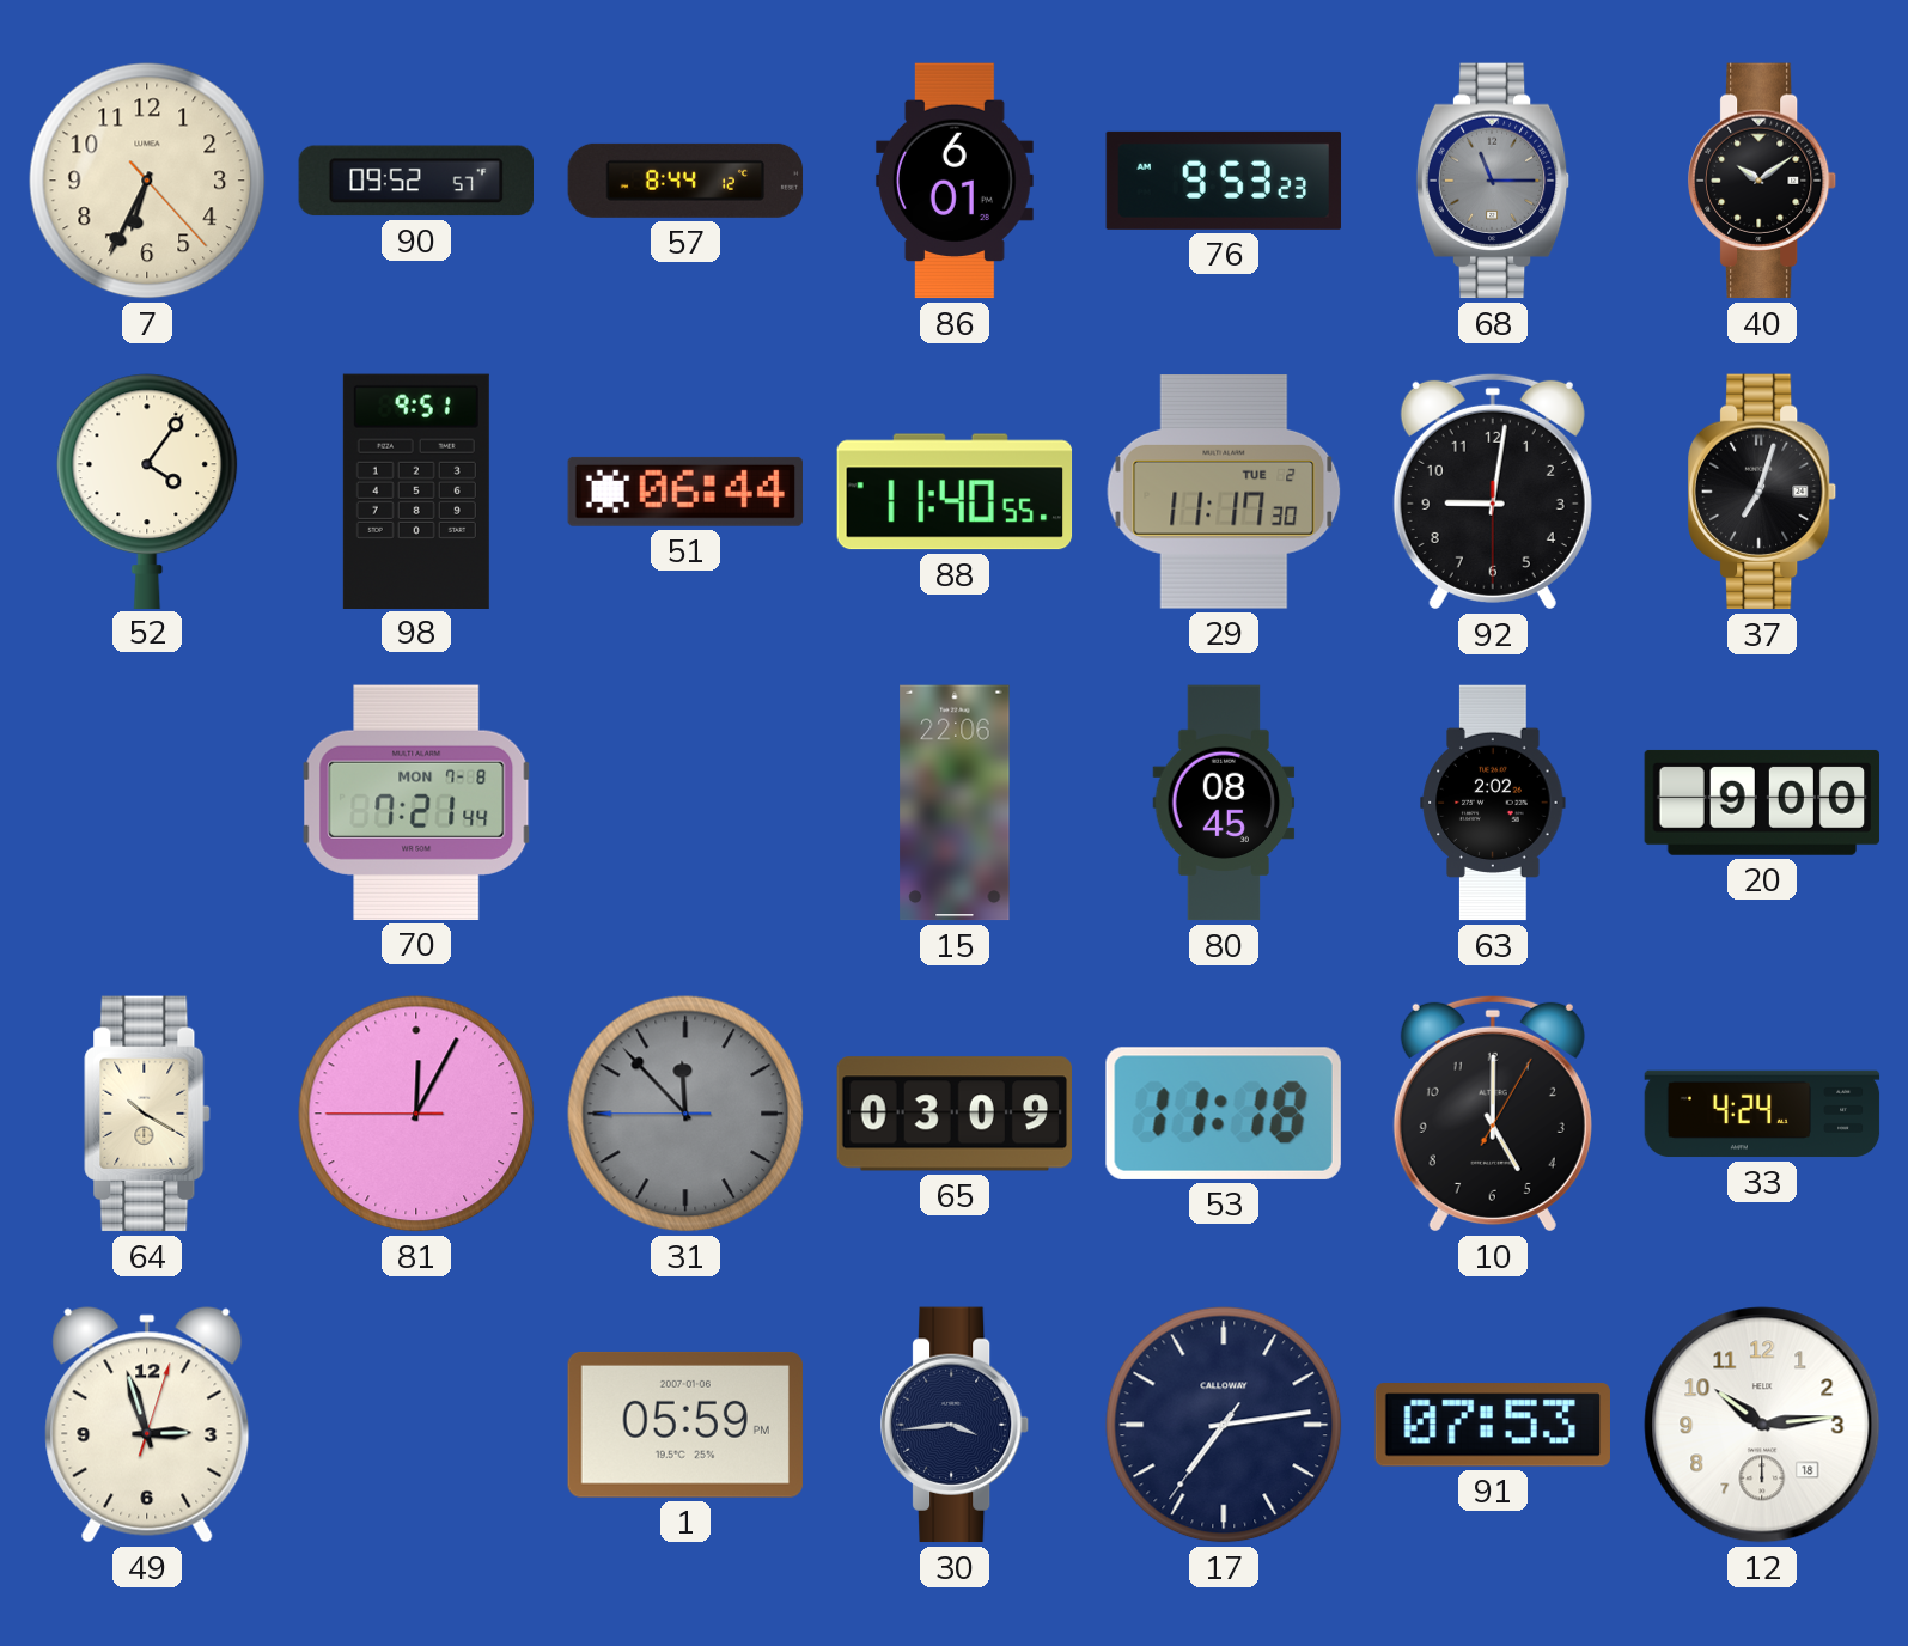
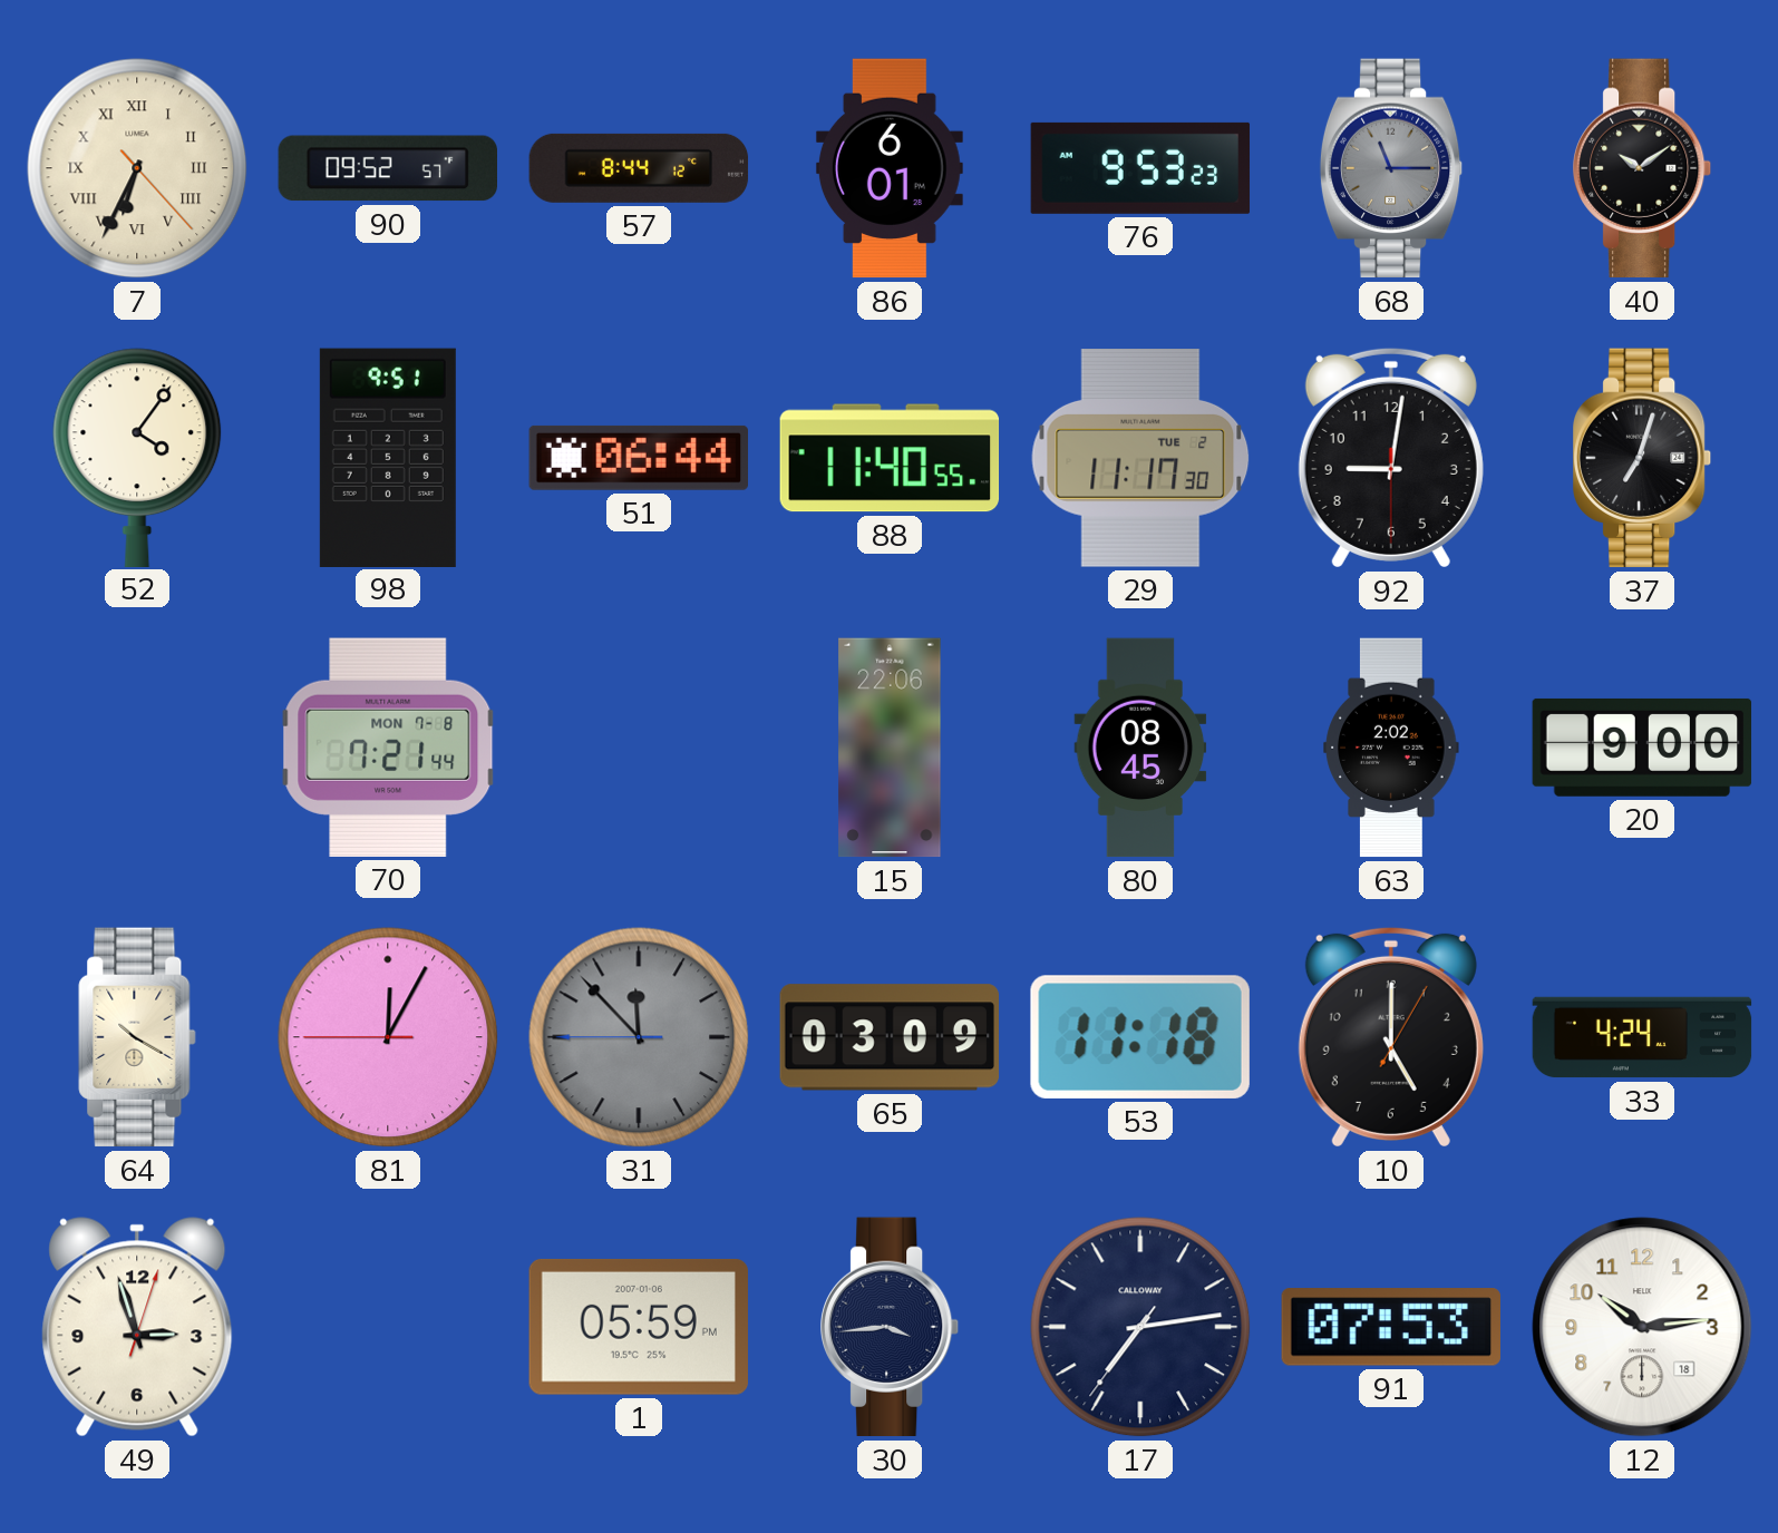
7 numerals: Arabic -> Roman (137, 168)
